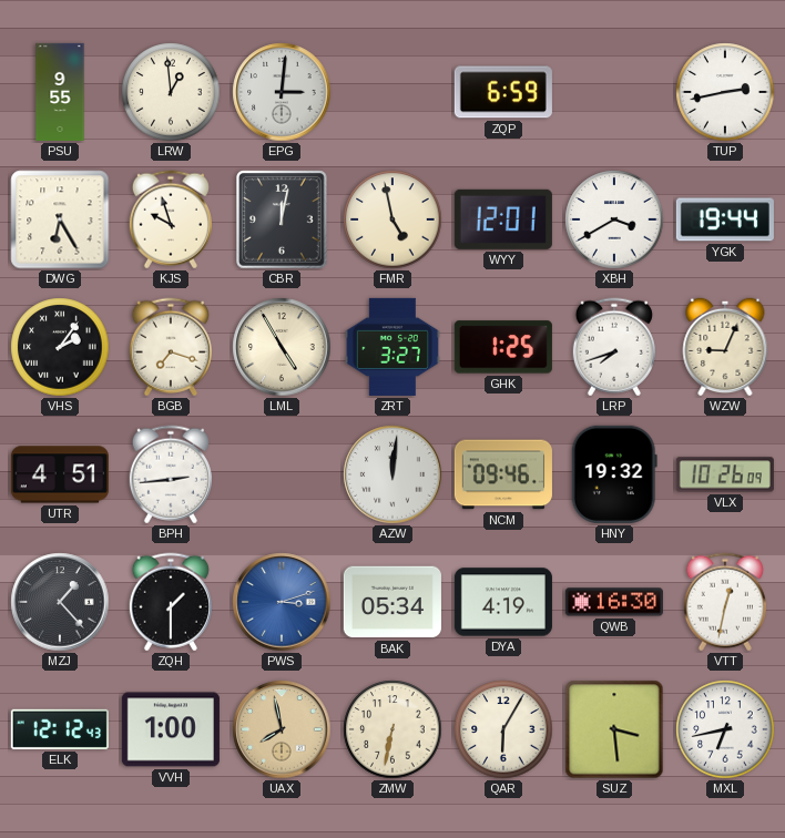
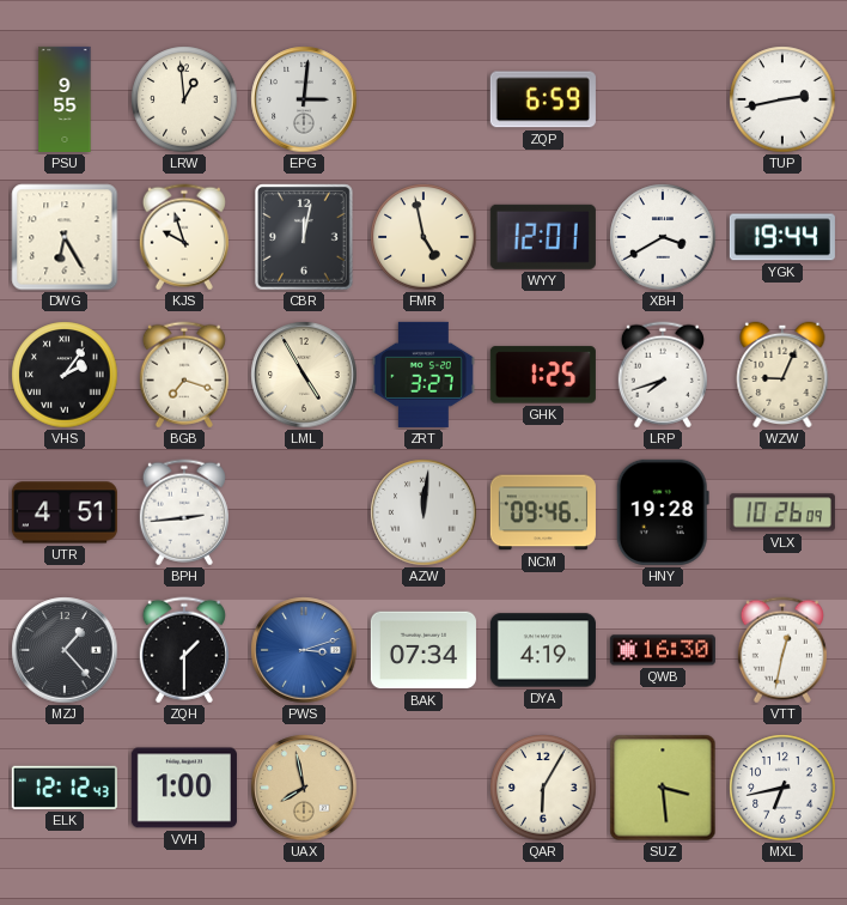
HNY: 19:32 -> 19:28 (663, 512)
BAK: 05:34 -> 07:34 (423, 650)
ZMW: 6:32 -> none (392, 729)
